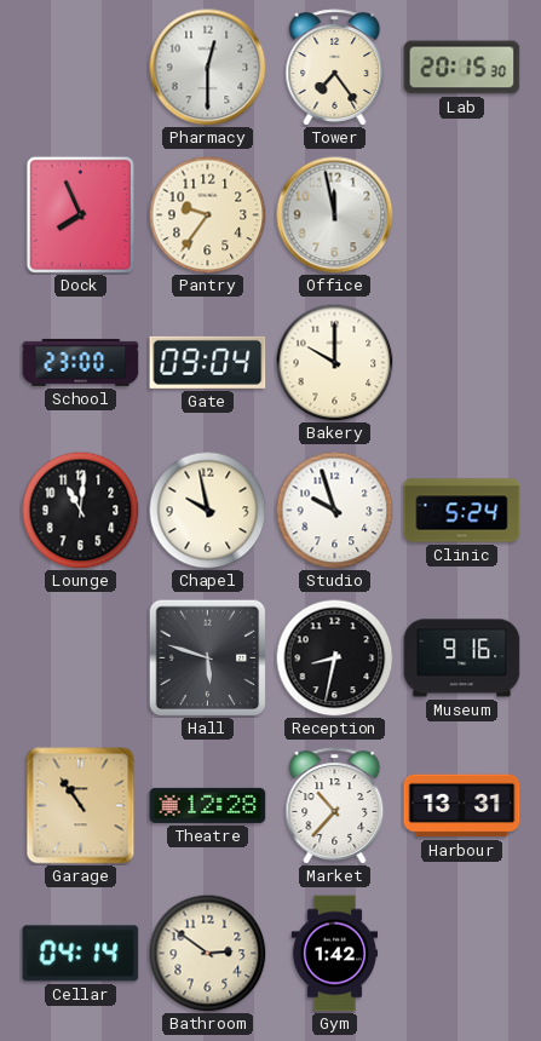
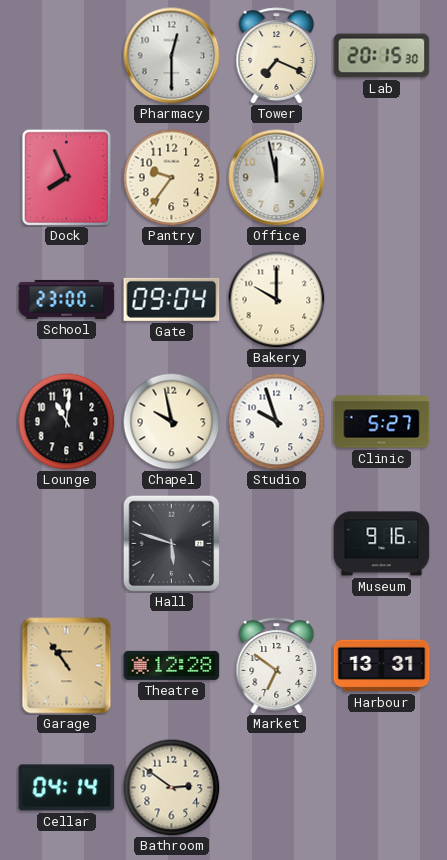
Tower: 7:24 -> 7:19 (277, 56)
Clinic: 5:24 -> 5:27 (382, 422)
Reception: 8:32 -> none (334, 657)
Market: 10:37 -> 6:51 (277, 666)
Gym: 1:42 -> none (334, 954)
